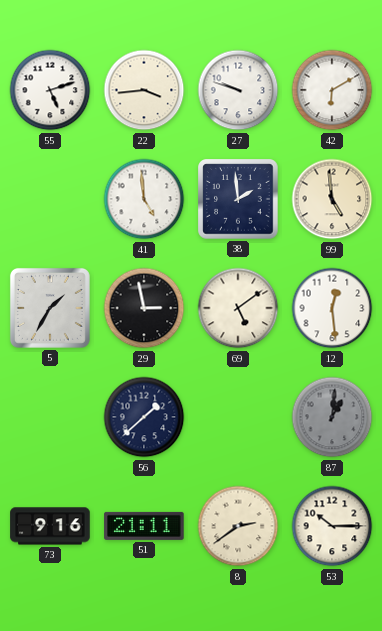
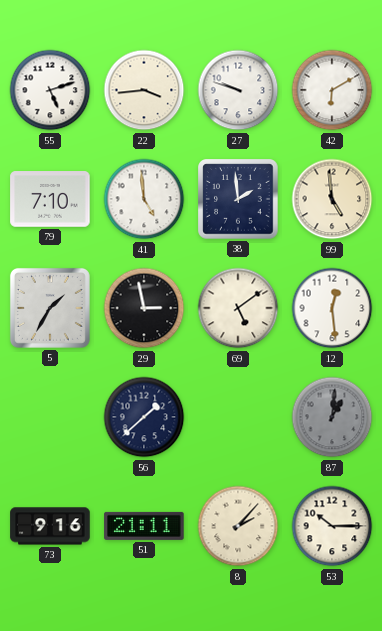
79: none -> 7:10 (50, 199)
8: 2:39 -> 2:07 (238, 526)
